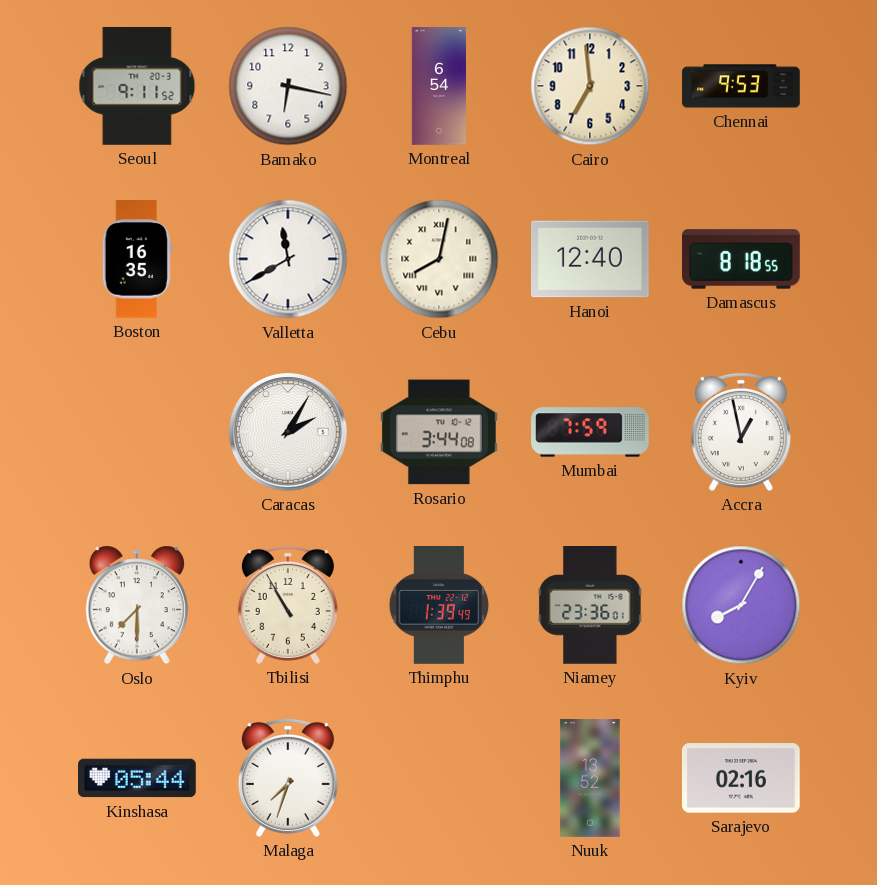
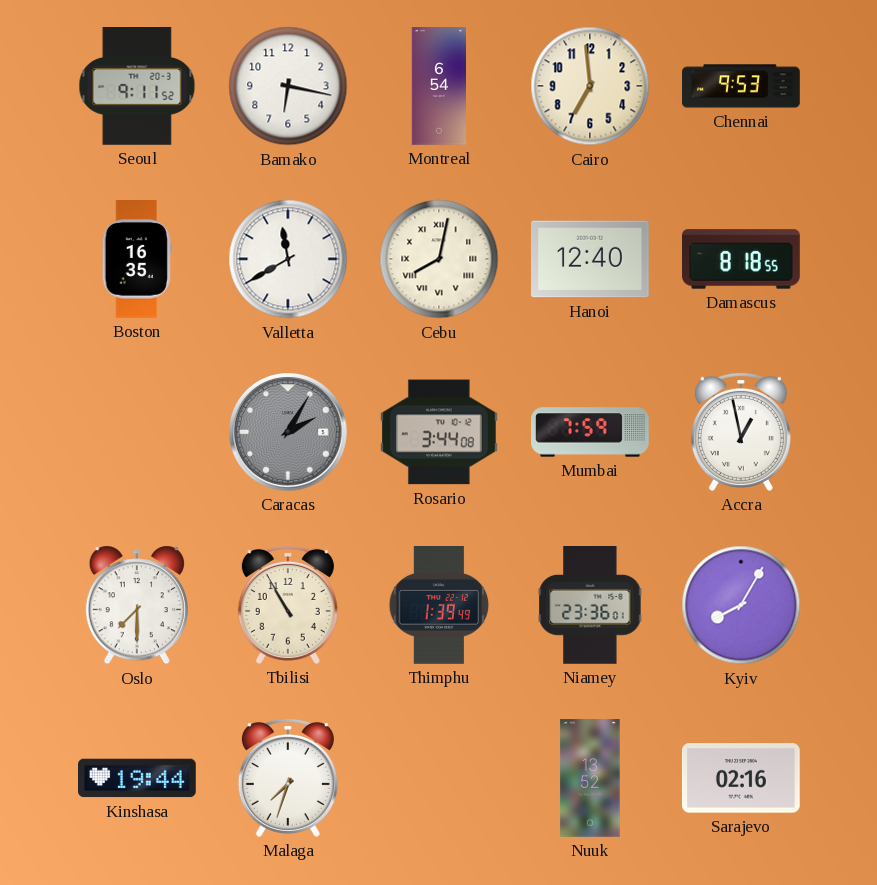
Caracas dial: white -> grey (289, 433)
Kinshasa: 05:44 -> 19:44 (138, 778)
